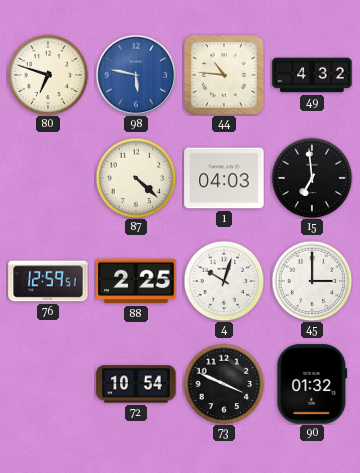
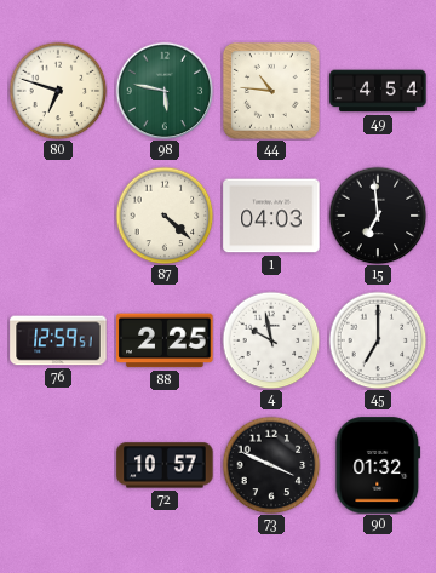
98 dial: blue -> green (165, 91)
49: 4:32 -> 4:54 (378, 91)
4: 10:03 -> 9:58 (271, 340)
45: 3:00 -> 7:00 (378, 340)
72: 10:54 -> 10:57 (165, 465)
